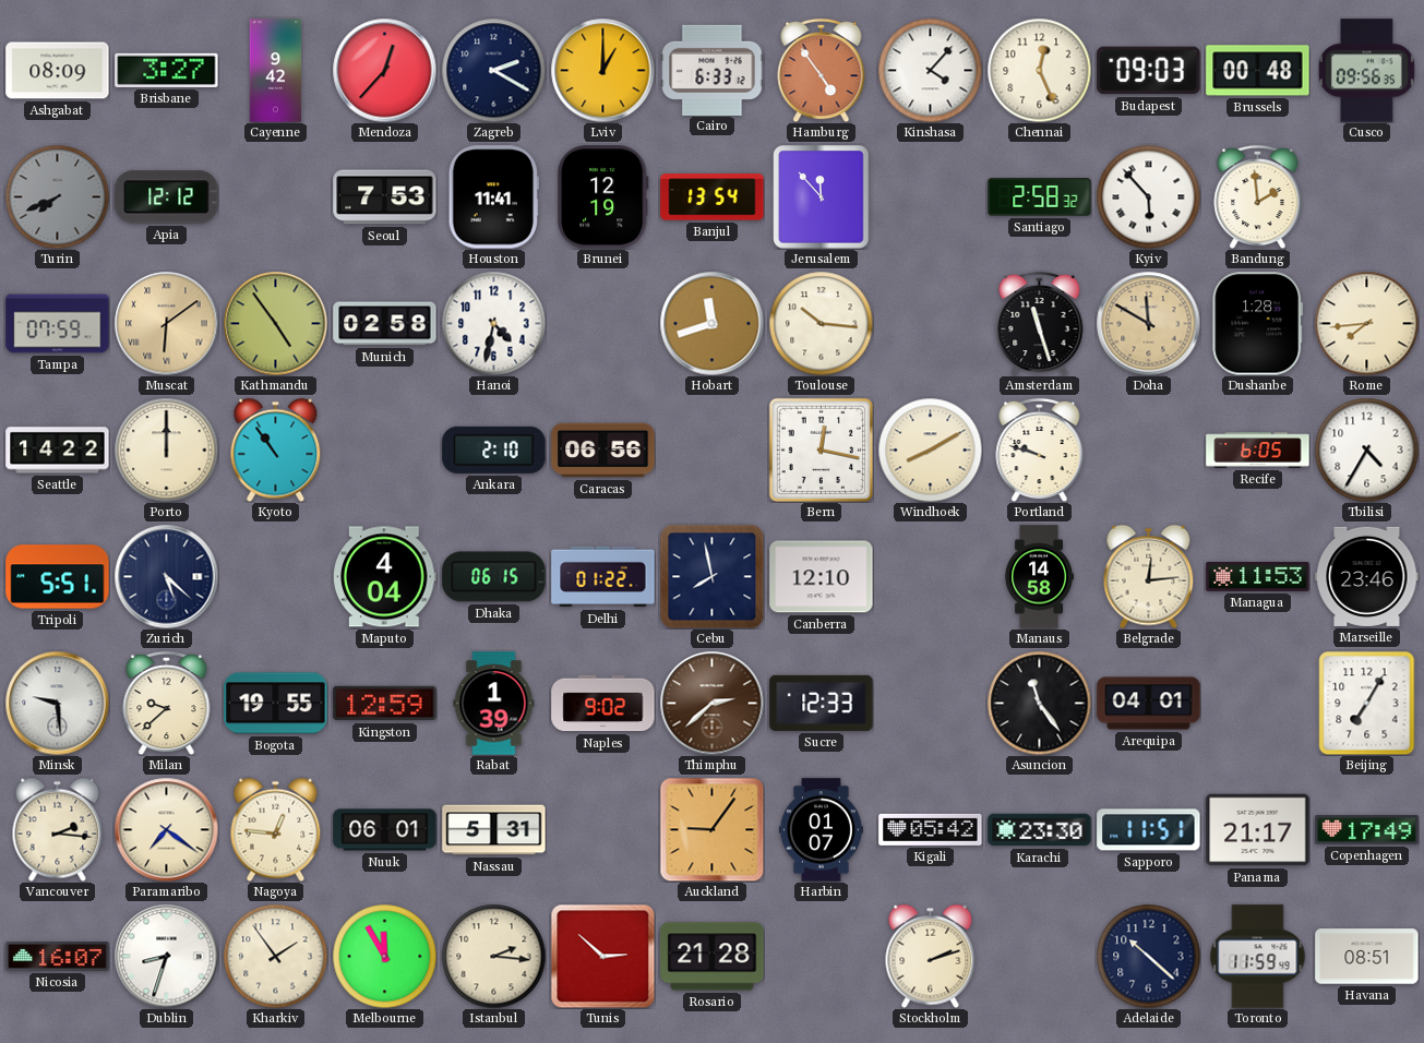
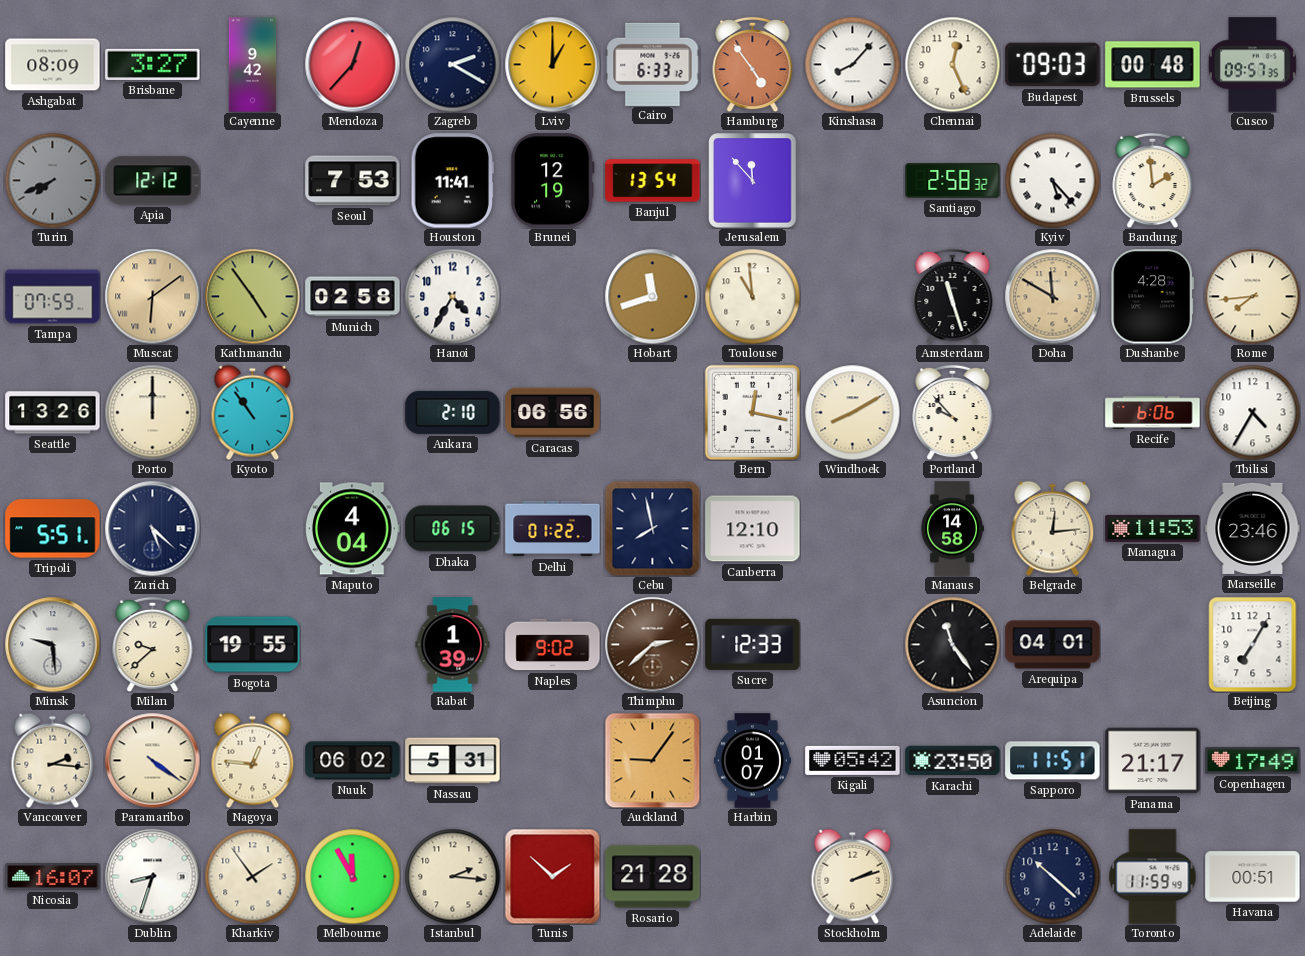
Kinshasa: 4:07 -> 8:07 (852, 64)
Cusco: 09:56 -> 09:57 (1252, 65)
Kyiv: 5:53 -> 5:23 (1052, 180)
Hanoi: 4:32 -> 4:35 (452, 296)
Toulouse: 10:16 -> 10:59 (752, 296)
Dushanbe: 1:28 -> 4:28 (1153, 297)
Seattle: 14:22 -> 13:26 (53, 413)
Portland: 9:48 -> 9:53 (953, 412)
Recife: 6:05 -> 6:06 (1153, 413)
Kingston: 12:59 -> none (385, 704)
Paramaribo: 7:21 -> 4:21 (152, 760)
Nuuk: 06:01 -> 06:02 (353, 761)
Karachi: 23:30 -> 23:50 (953, 761)
Tunis: 2:52 -> 1:52 (552, 876)
Havana: 08:51 -> 00:51 (1253, 877)
